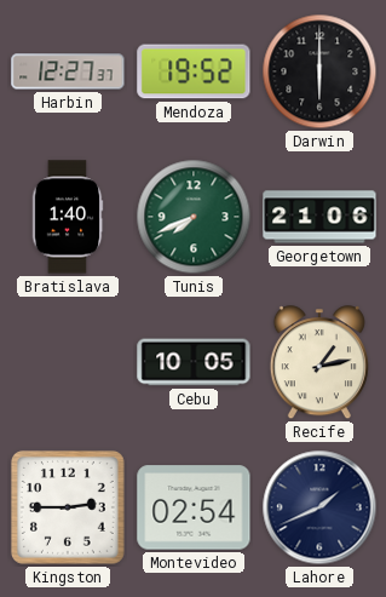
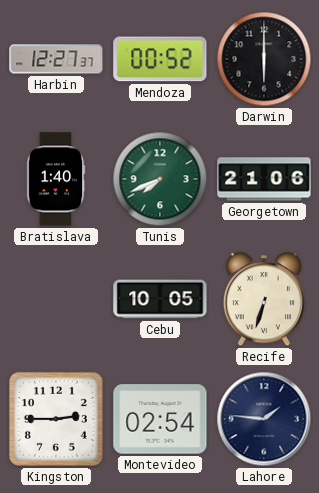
Mendoza: 19:52 -> 00:52 (160, 59)
Recife: 1:13 -> 6:33 (264, 300)
Lahore: 1:41 -> 1:46 (264, 419)
